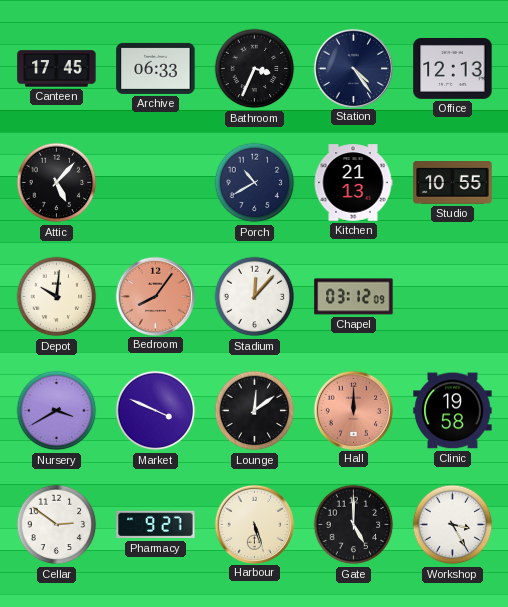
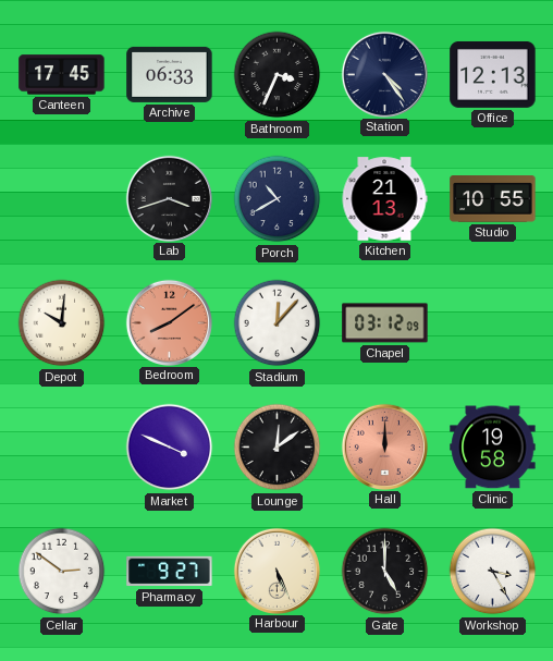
Attic: 5:07 -> none (57, 183)
Lab: none -> 3:42 (169, 198)
Bedroom: 8:06 -> 8:09 (169, 322)
Nursery: 3:40 -> none (57, 411)
Harbour: 5:27 -> 5:26 (276, 571)
